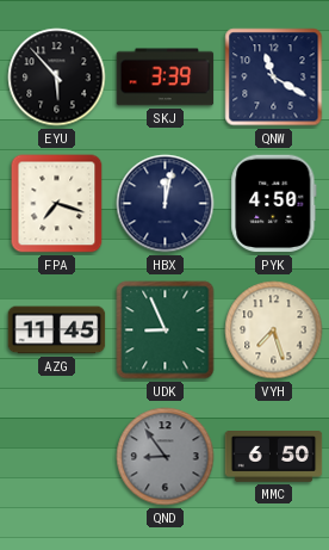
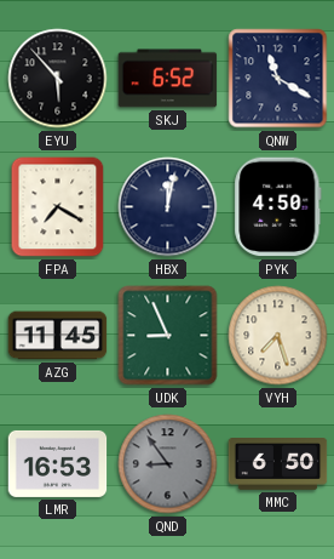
SKJ: 3:39 -> 6:52 (168, 79)
FPA: 7:18 -> 7:20 (58, 207)
LMR: none -> 16:53 (58, 463)
